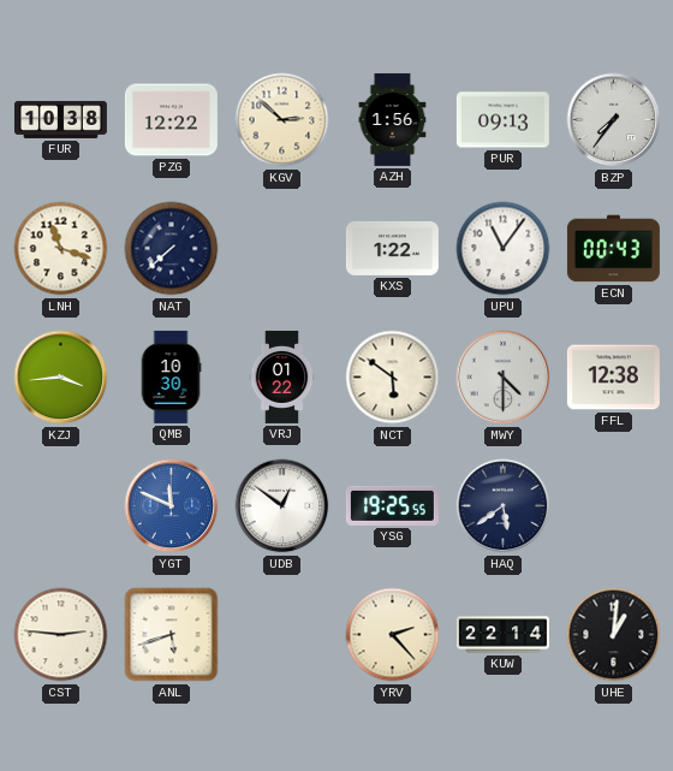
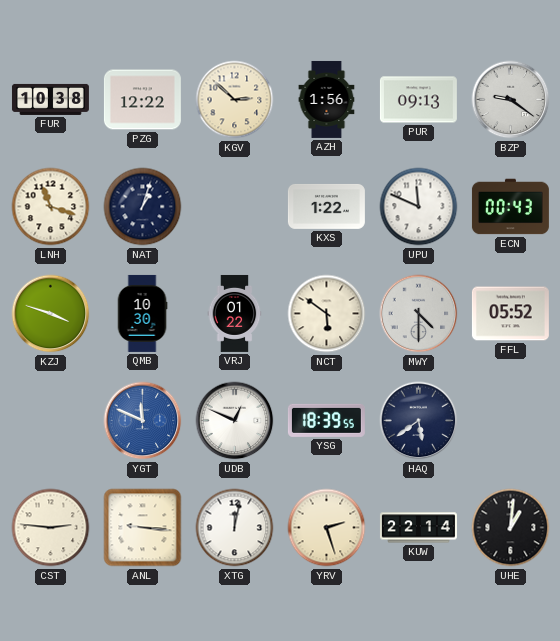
BZP: 7:36 -> 9:21 (511, 100)
NAT: 7:38 -> 1:03 (143, 207)
UPU: 11:06 -> 11:49 (419, 207)
KZJ: 3:44 -> 3:48 (51, 314)
FFL: 12:38 -> 05:52 (510, 314)
UDB: 12:51 -> 12:49 (235, 421)
YSG: 19:25 -> 18:39 (326, 420)
ANL: 5:42 -> 9:16 (143, 528)
XTG: none -> 12:02 (235, 528)
YRV: 2:23 -> 2:27 (327, 528)
